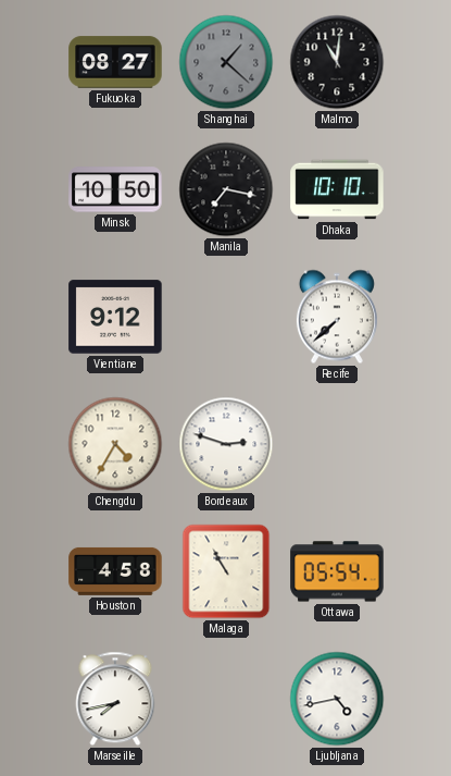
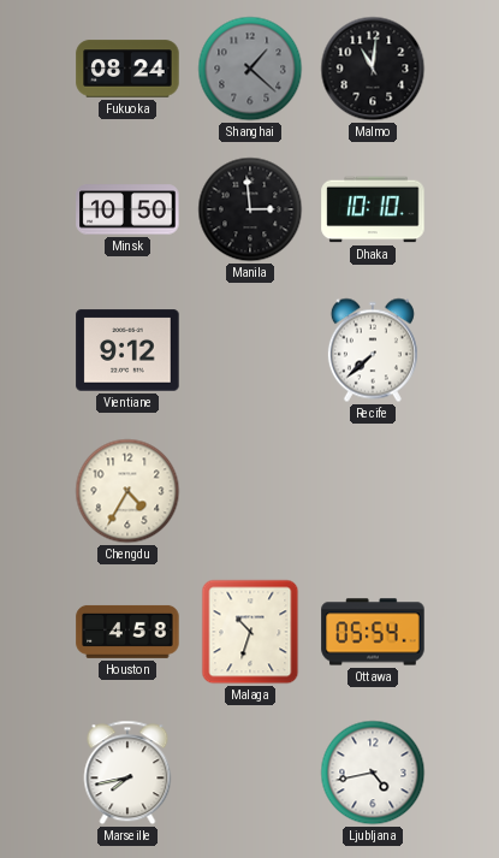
Fukuoka: 08:27 -> 08:24 (127, 69)
Manila: 7:17 -> 2:59 (250, 209)
Bordeaux: 2:48 -> none (226, 444)
Malaga: 10:55 -> 10:33 (250, 632)
